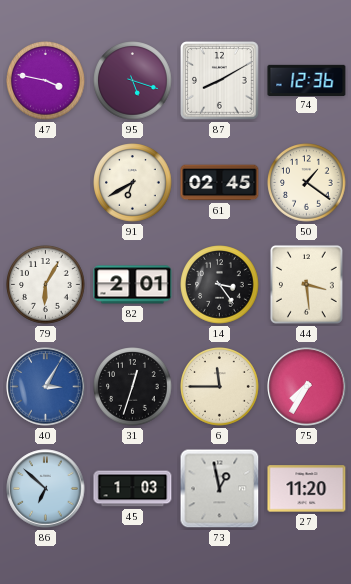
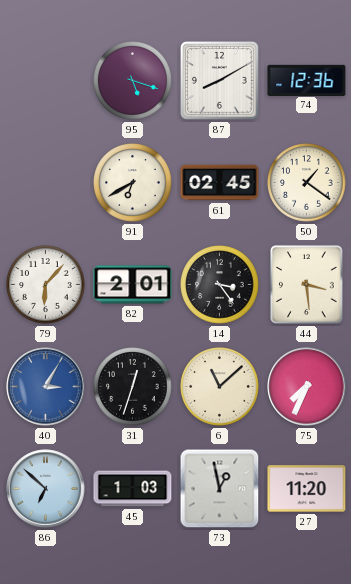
47: 3:47 -> none (46, 81)
79: 6:05 -> 6:07 (46, 285)
6: 11:45 -> 11:08 (220, 387)
75: 7:35 -> 7:34 (307, 387)
